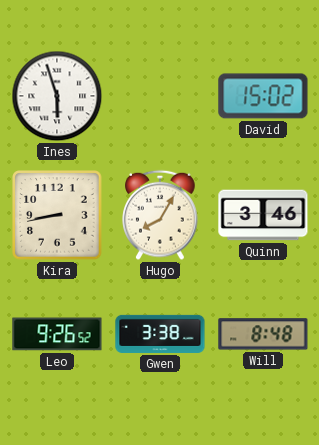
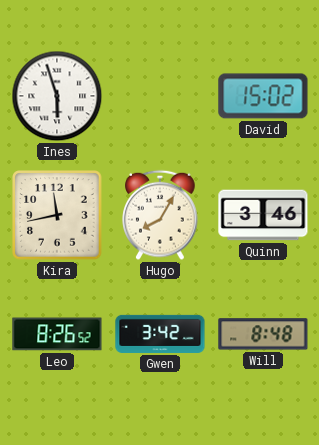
Kira: 8:43 -> 11:43 (57, 215)
Leo: 9:26 -> 8:26 (57, 334)
Gwen: 3:38 -> 3:42 (160, 334)
